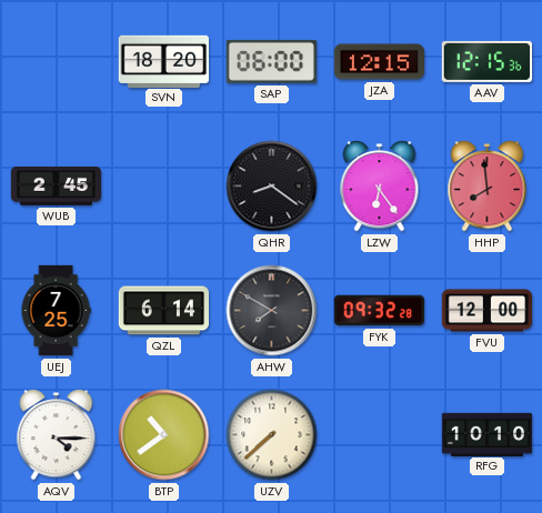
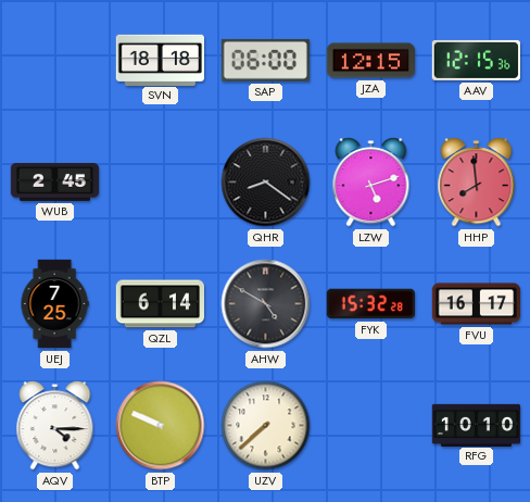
SVN: 18:20 -> 18:18 (160, 60)
LZW: 6:24 -> 5:12 (371, 183)
AHW: 7:50 -> 4:50 (266, 304)
FYK: 09:32 -> 15:32 (370, 304)
FVU: 12:00 -> 16:17 (477, 304)
BTP: 10:39 -> 9:49 (161, 426)
